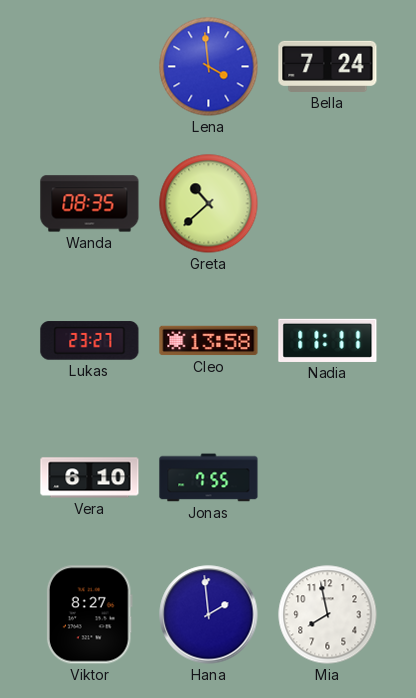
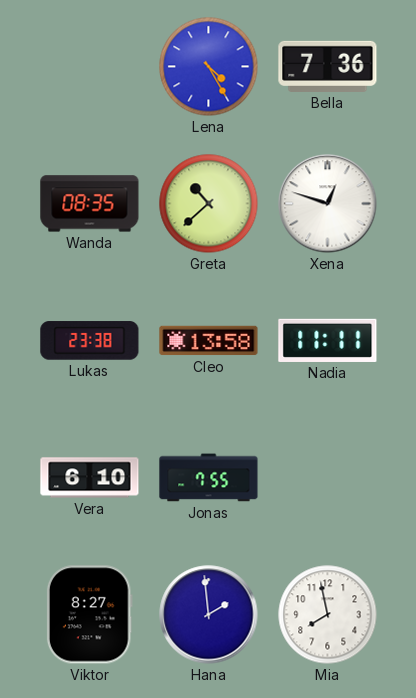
Lena: 3:59 -> 4:25 (209, 67)
Bella: 7:24 -> 7:36 (328, 66)
Xena: none -> 12:48 (328, 204)
Lukas: 23:27 -> 23:38 (90, 341)
